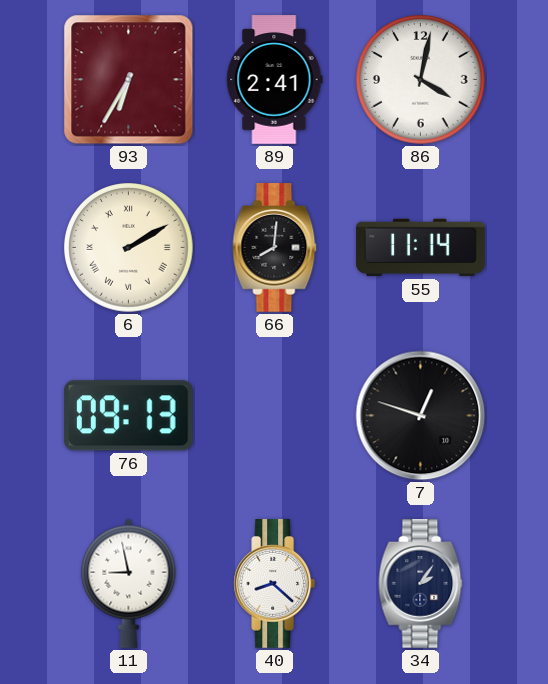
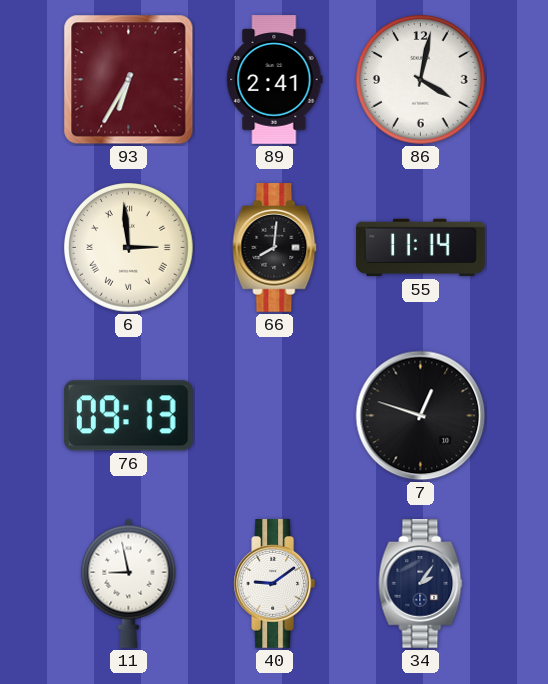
6: 2:10 -> 2:59 (129, 248)
40: 8:22 -> 9:09 (274, 584)
